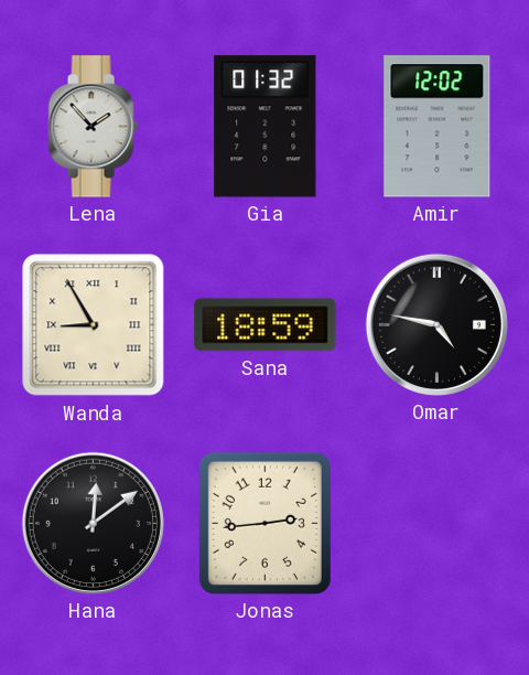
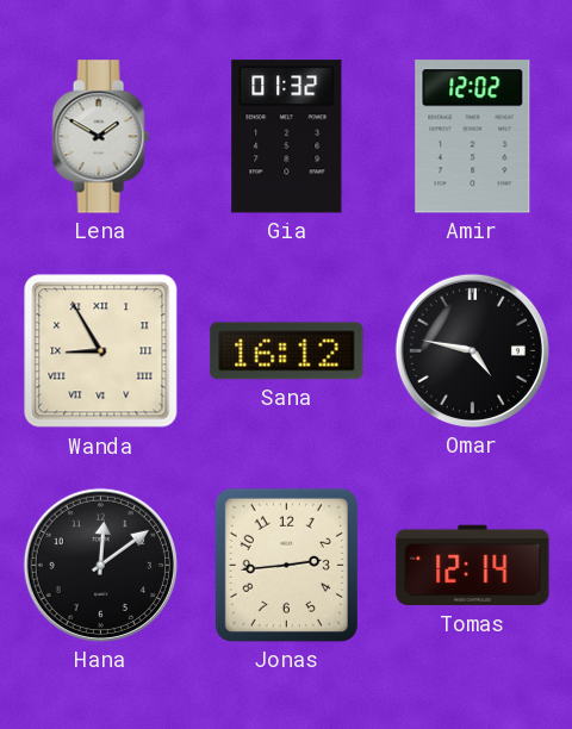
Lena: 1:53 -> 1:50 (100, 137)
Sana: 18:59 -> 16:12 (287, 351)
Tomas: none -> 12:14 (473, 566)
